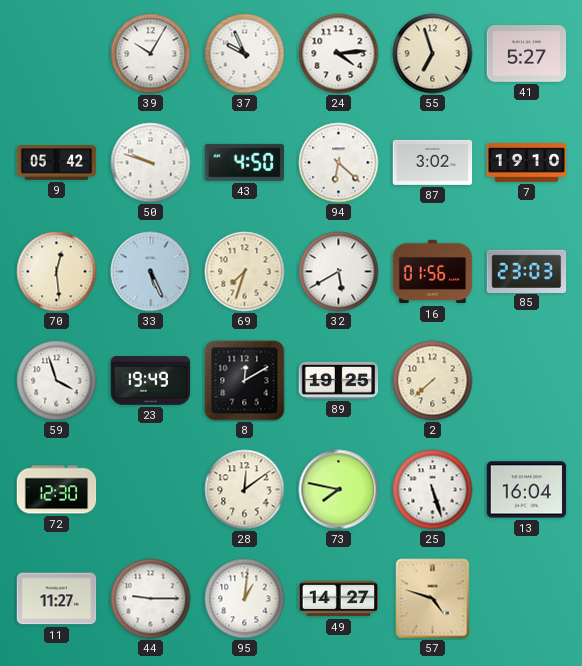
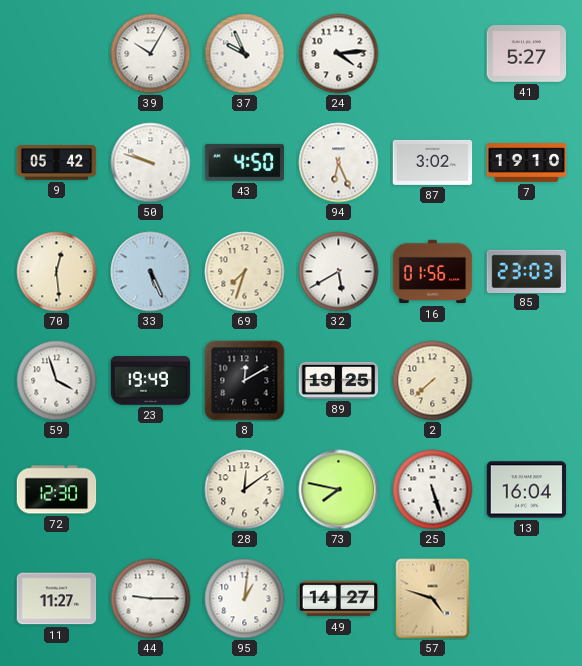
55: 6:57 -> none (433, 54)
94: 6:22 -> 6:26 (339, 163)
